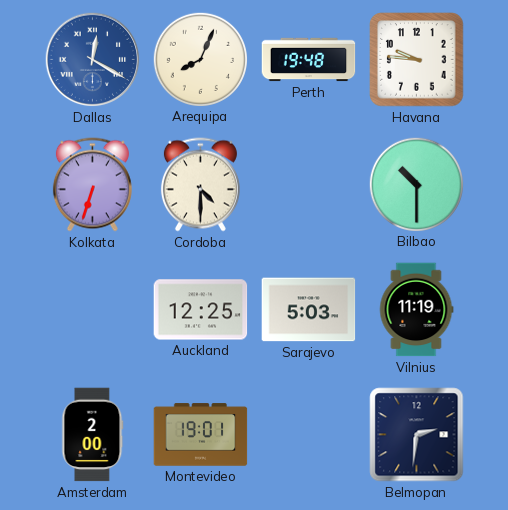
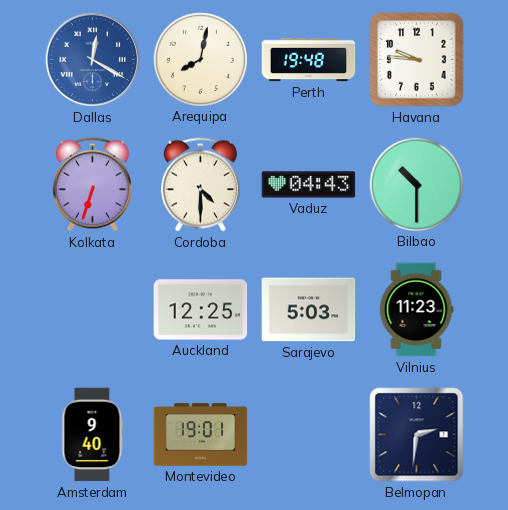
Arequipa: 8:04 -> 8:02 (200, 59)
Vaduz: none -> 04:43 (309, 185)
Vilnius: 11:19 -> 11:23 (416, 310)
Amsterdam: 2:00 -> 9:40 (93, 435)
